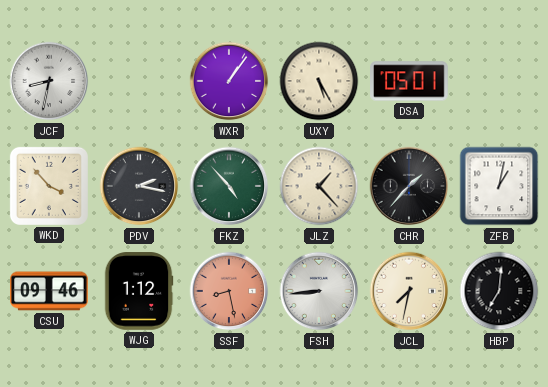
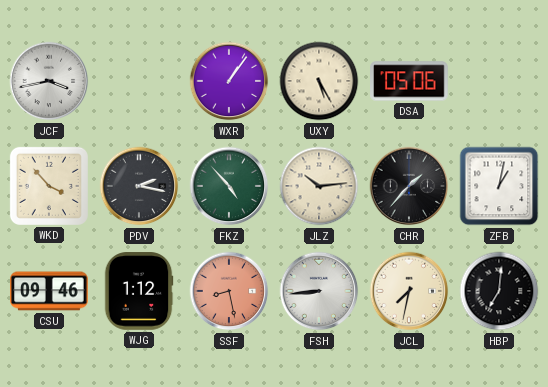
JCF: 8:32 -> 3:43 (49, 81)
DSA: 05:01 -> 05:06 (409, 81)
JLZ: 1:23 -> 10:14 (319, 186)
